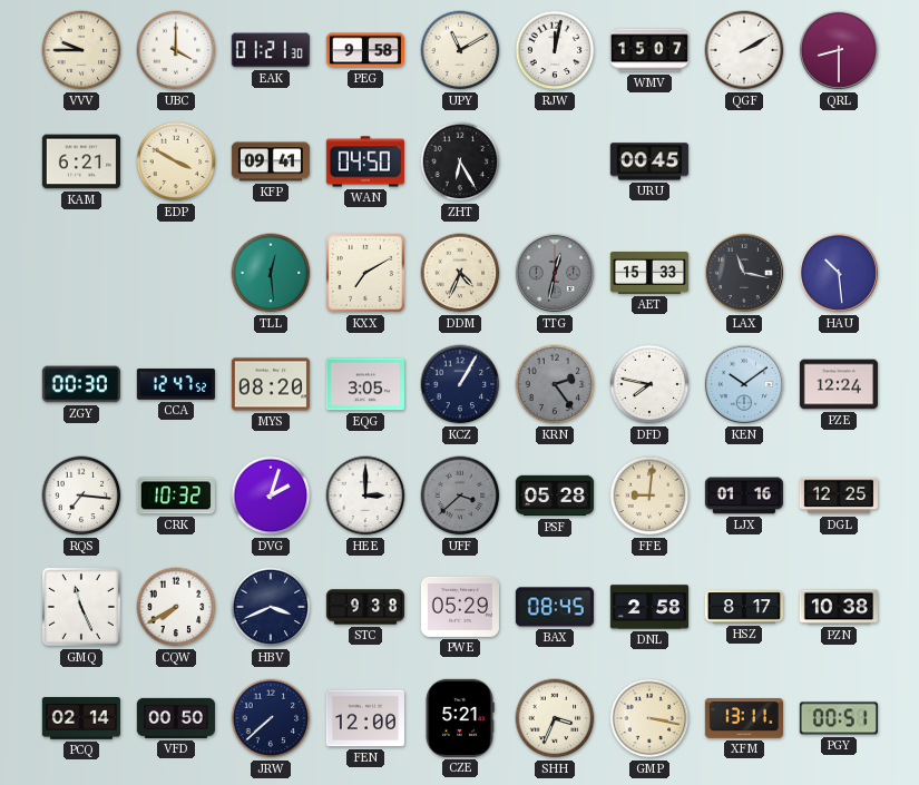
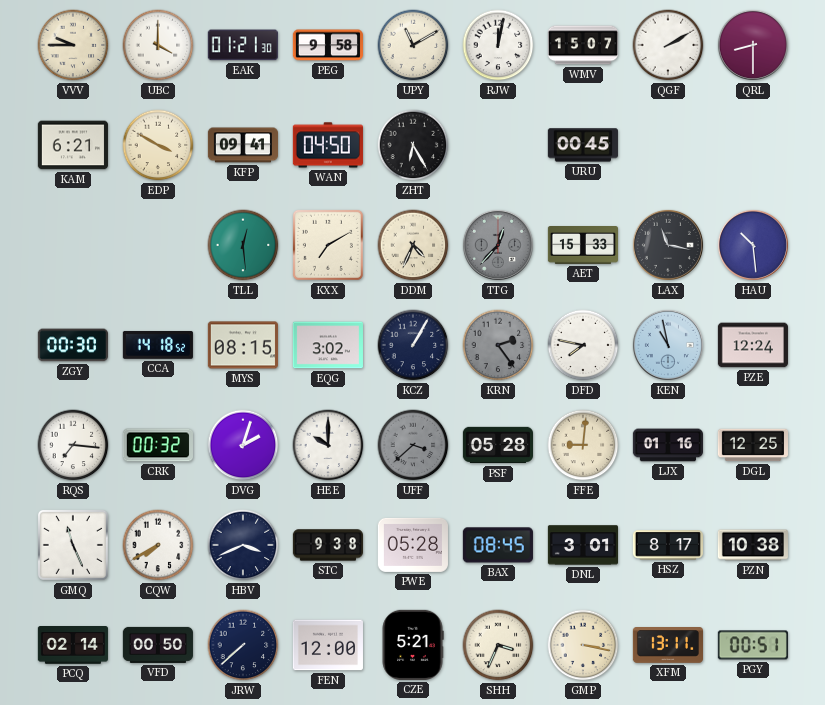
TTG: 12:32 -> 12:37 (498, 245)
CCA: 12:47 -> 14:18 (158, 345)
MYS: 08:20 -> 08:15 (243, 345)
EQG: 3:05 -> 3:02 (328, 345)
KEN: 10:09 -> 10:58 (668, 345)
CRK: 10:32 -> 00:32 (158, 445)
HEE: 3:00 -> 10:00 (328, 445)
PWE: 05:29 -> 05:28 (413, 545)
DNL: 2:58 -> 3:01 (582, 545)
